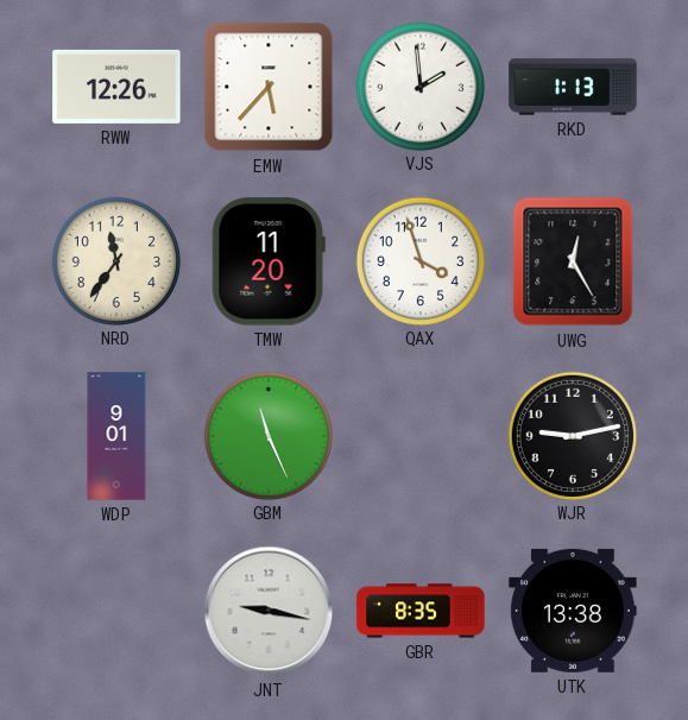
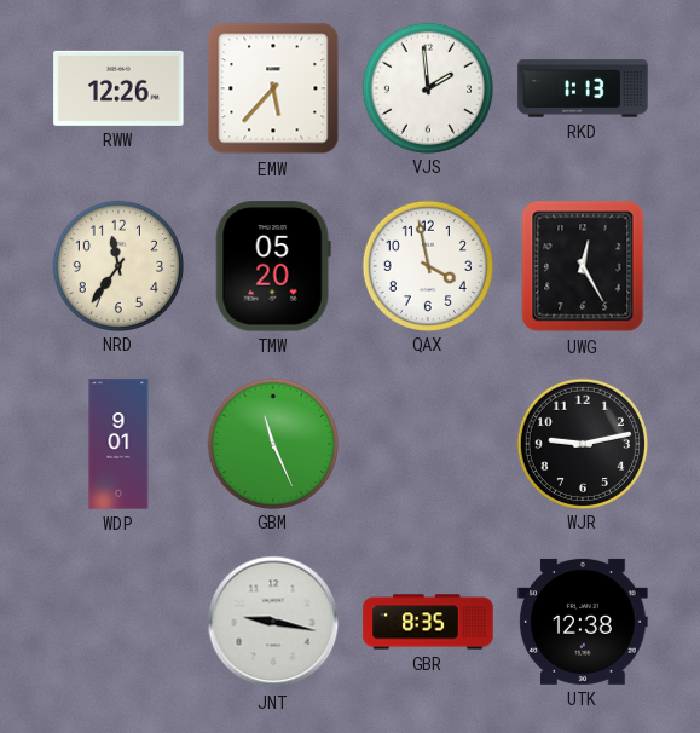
TMW: 11:20 -> 05:20 (273, 266)
QAX: 3:57 -> 3:58 (427, 265)
UTK: 13:38 -> 12:38 (583, 622)
